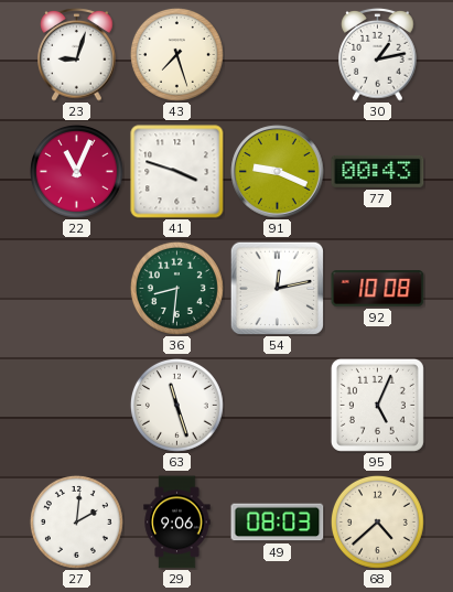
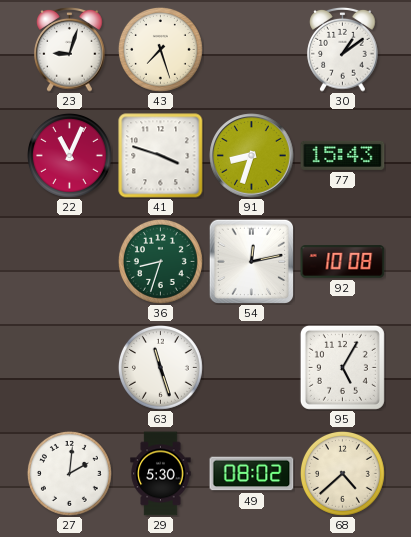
30: 1:13 -> 1:09 (343, 50)
91: 9:19 -> 8:33 (252, 156)
77: 00:43 -> 15:43 (343, 155)
36: 8:31 -> 8:33 (160, 261)
95: 5:04 -> 5:05 (342, 367)
29: 9:06 -> 5:30 (161, 474)
49: 08:03 -> 08:02 (252, 474)
